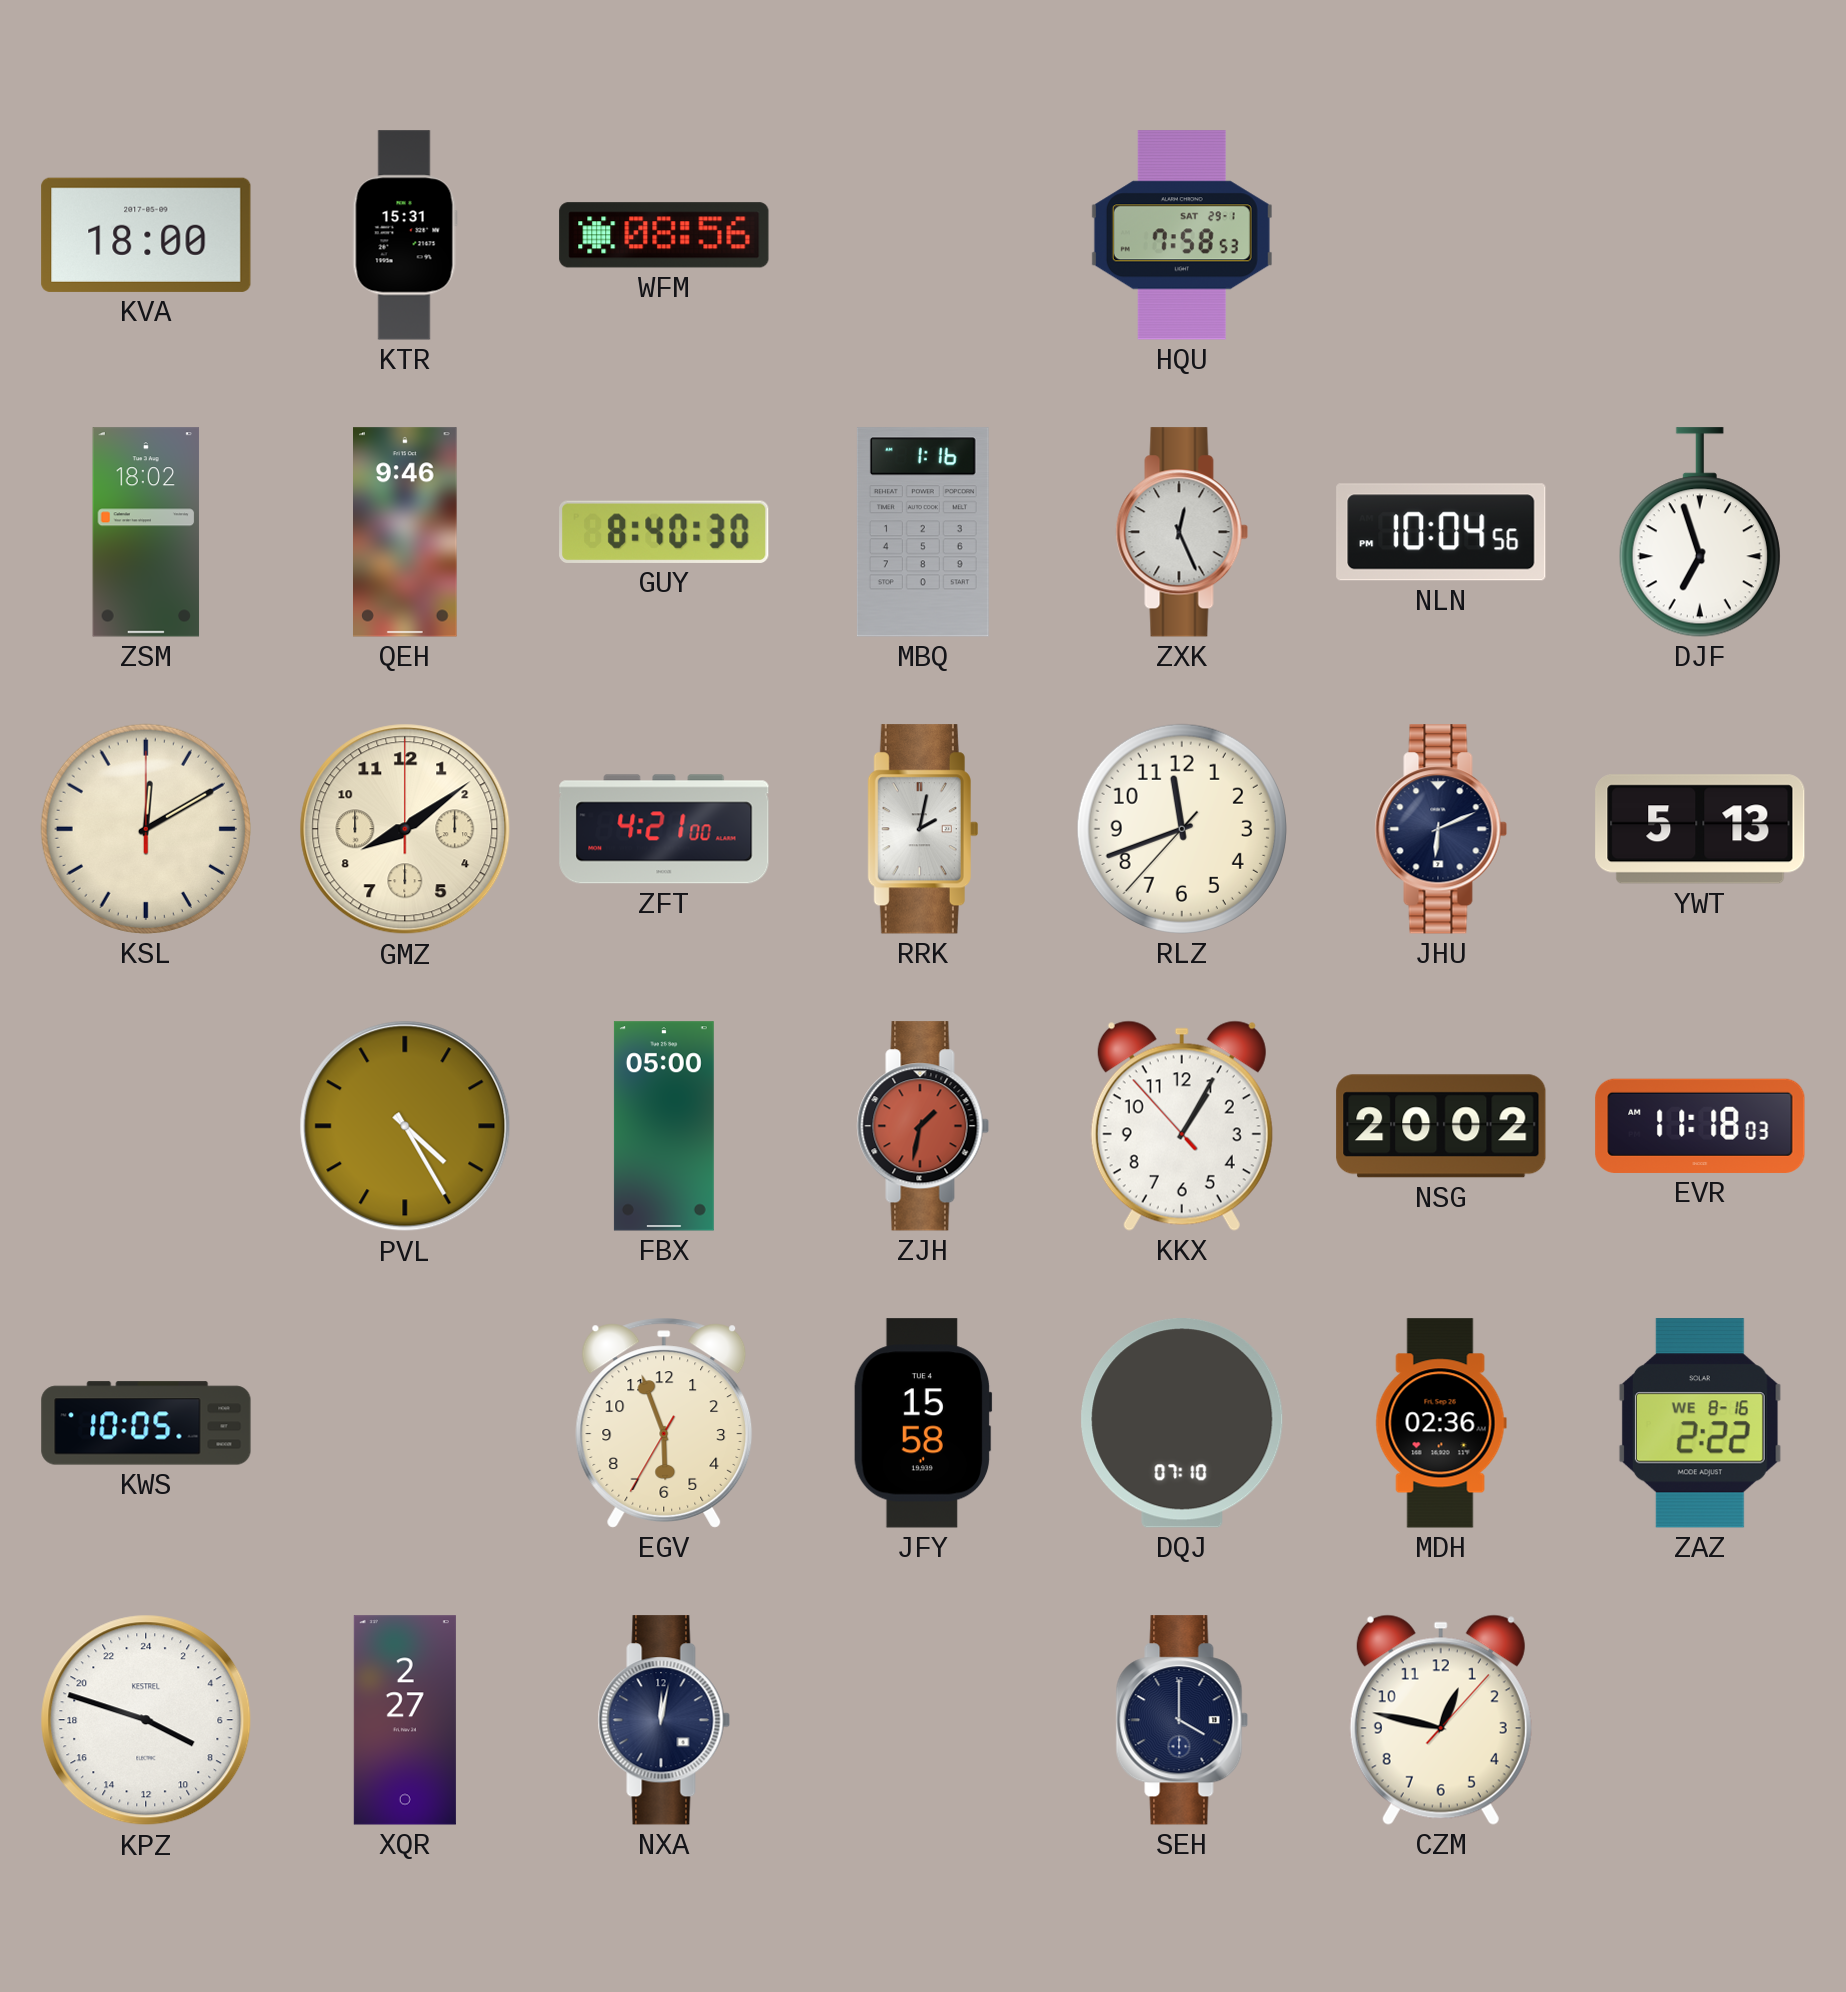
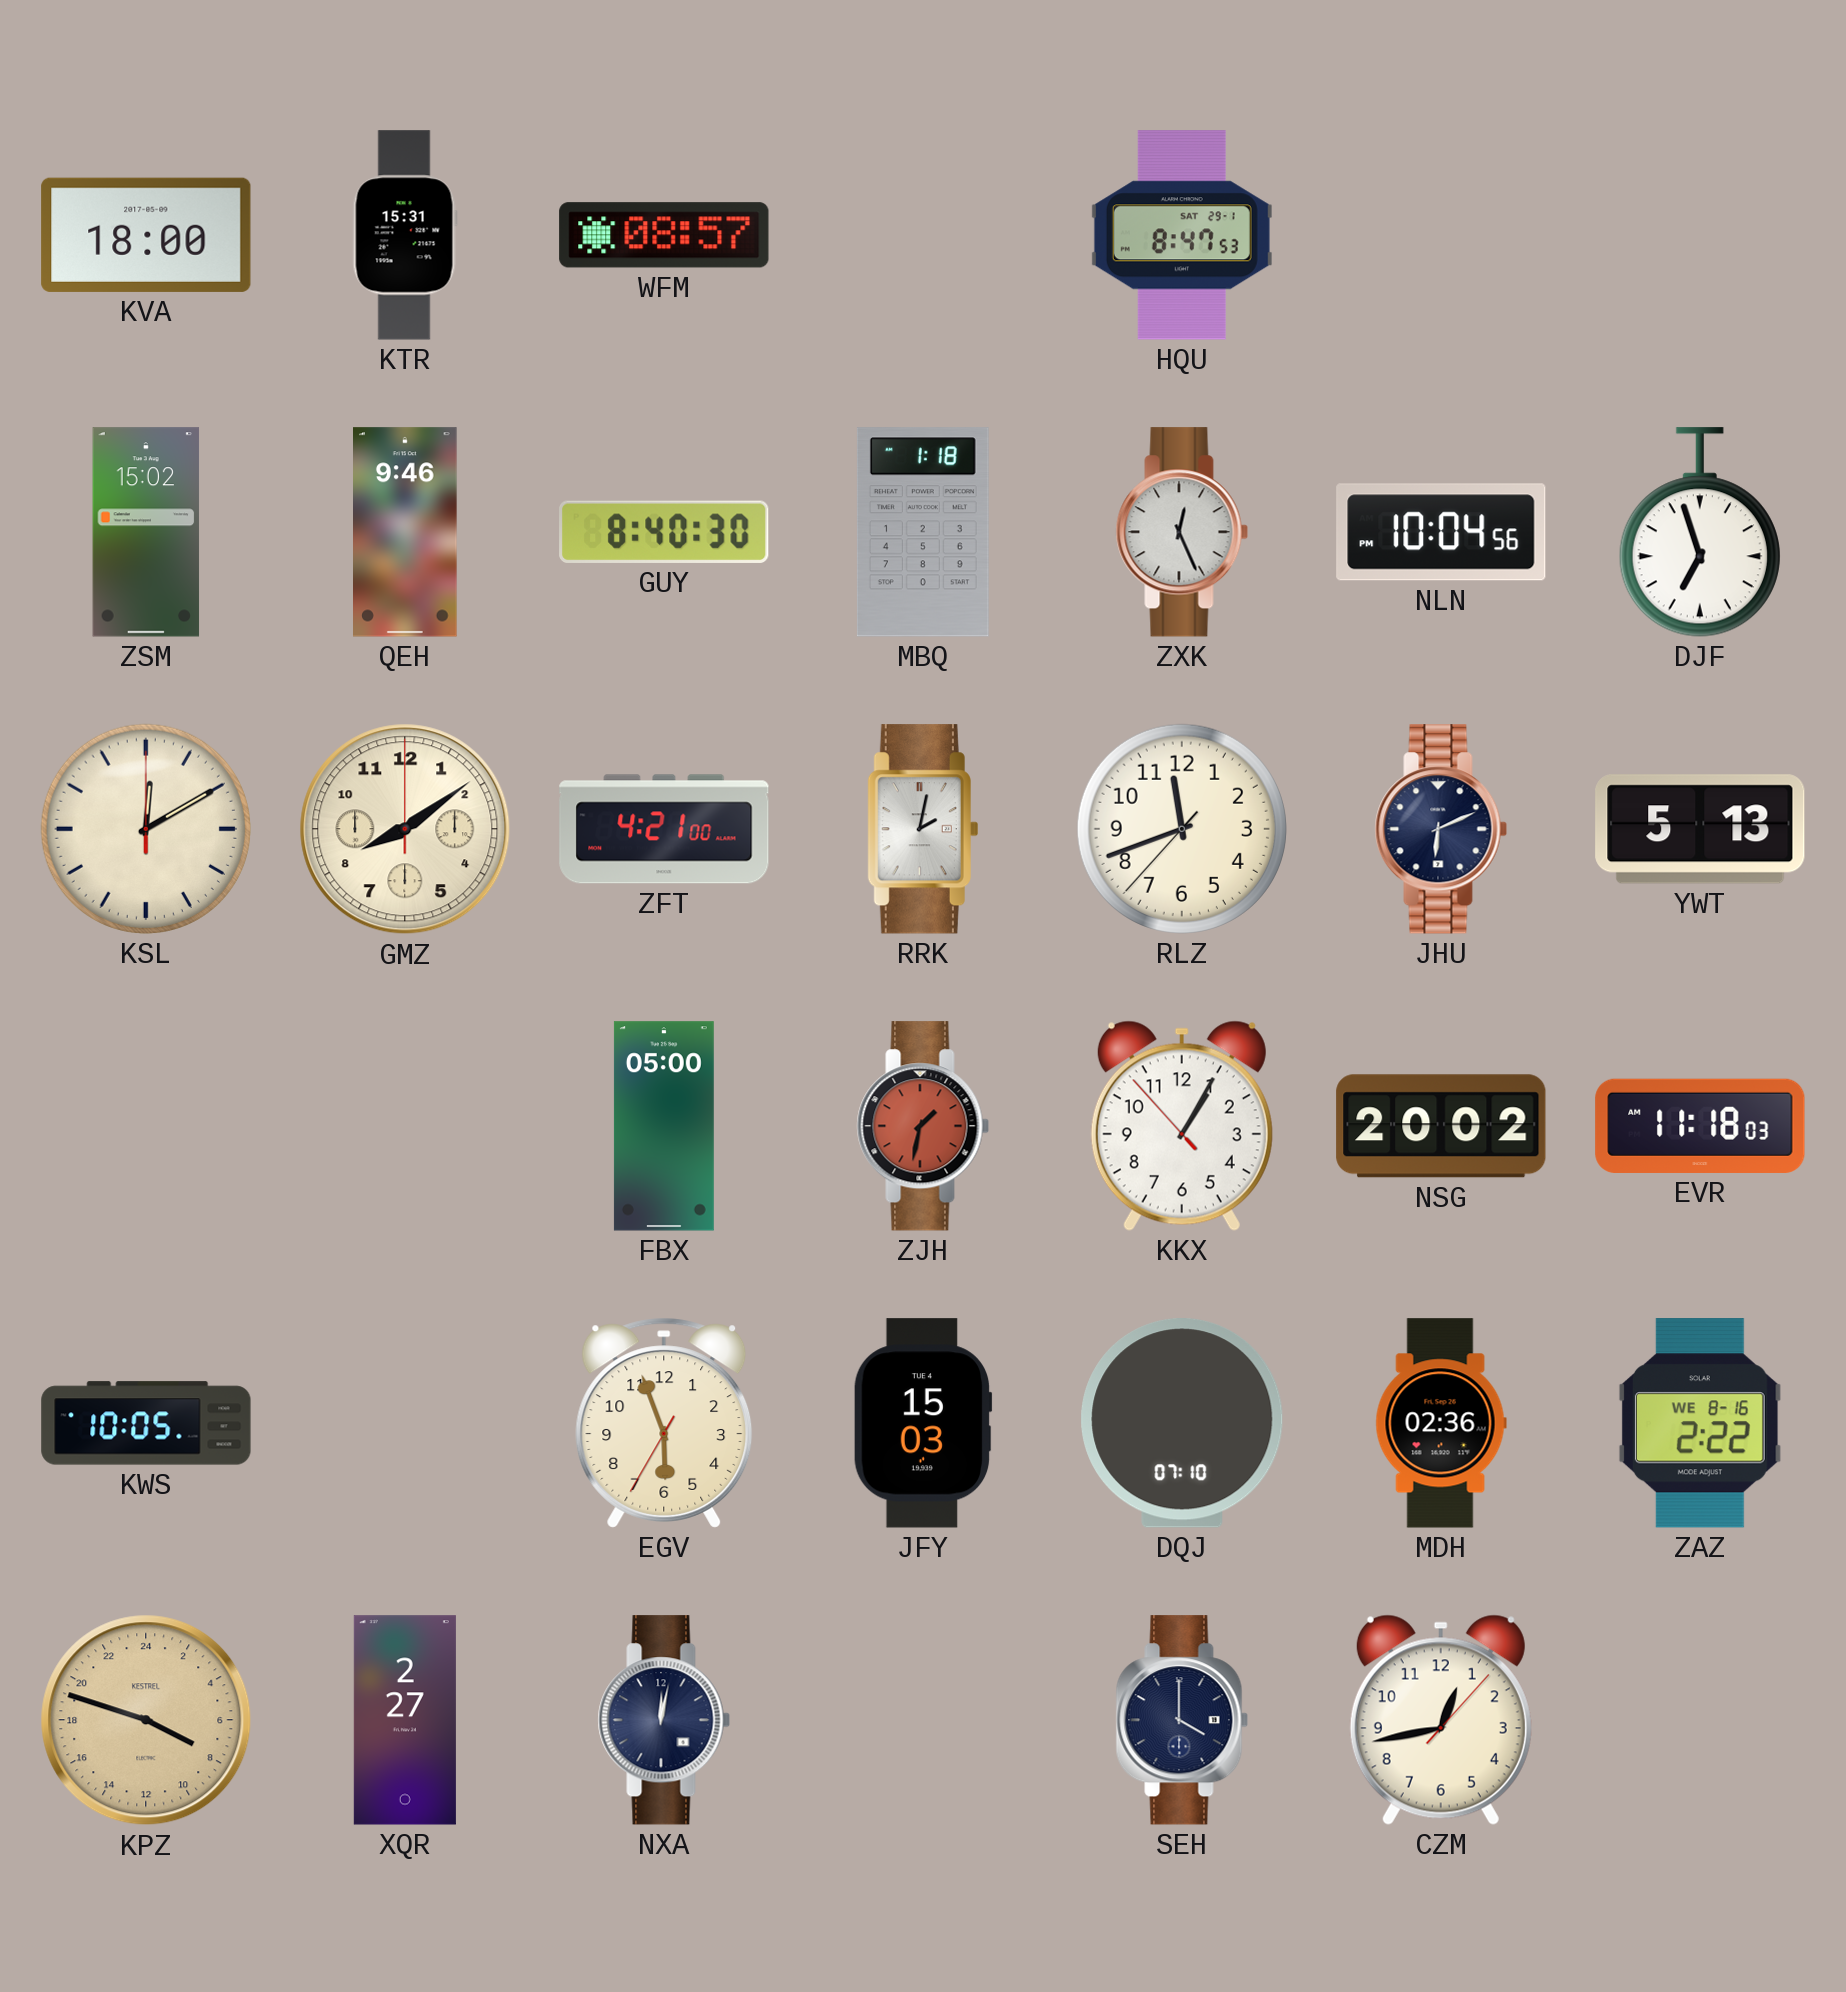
WFM: 08:56 -> 08:57 (664, 235)
HQU: 7:58 -> 8:47 (1182, 235)
ZSM: 18:02 -> 15:02 (146, 532)
MBQ: 1:16 -> 1:18 (923, 532)
PVL: 4:25 -> none (405, 1126)
JFY: 15:58 -> 15:03 (923, 1423)
KPZ dial: white -> champagne (146, 1720)
CZM: 12:47 -> 12:43 (1441, 1720)
